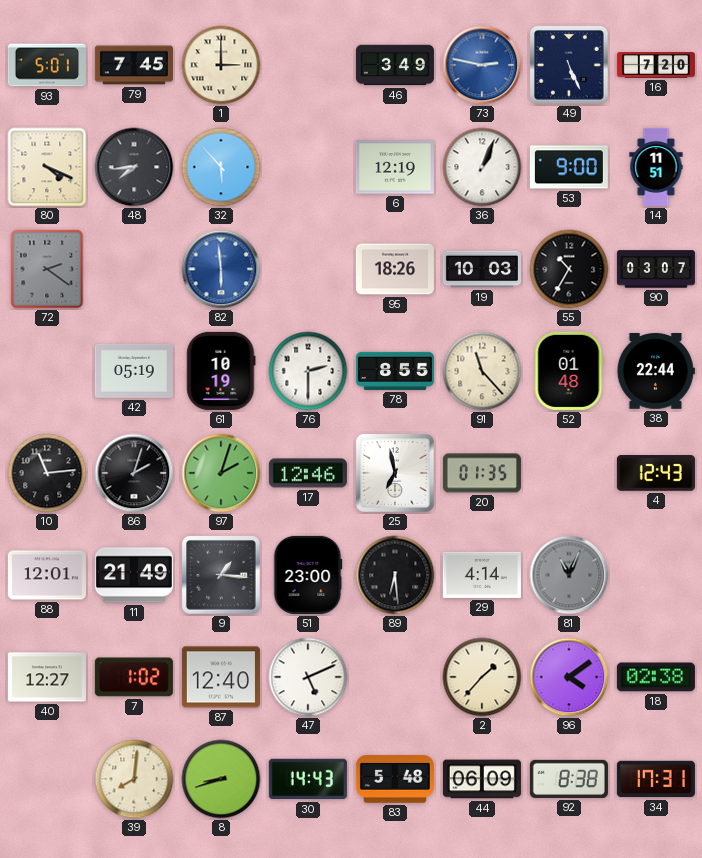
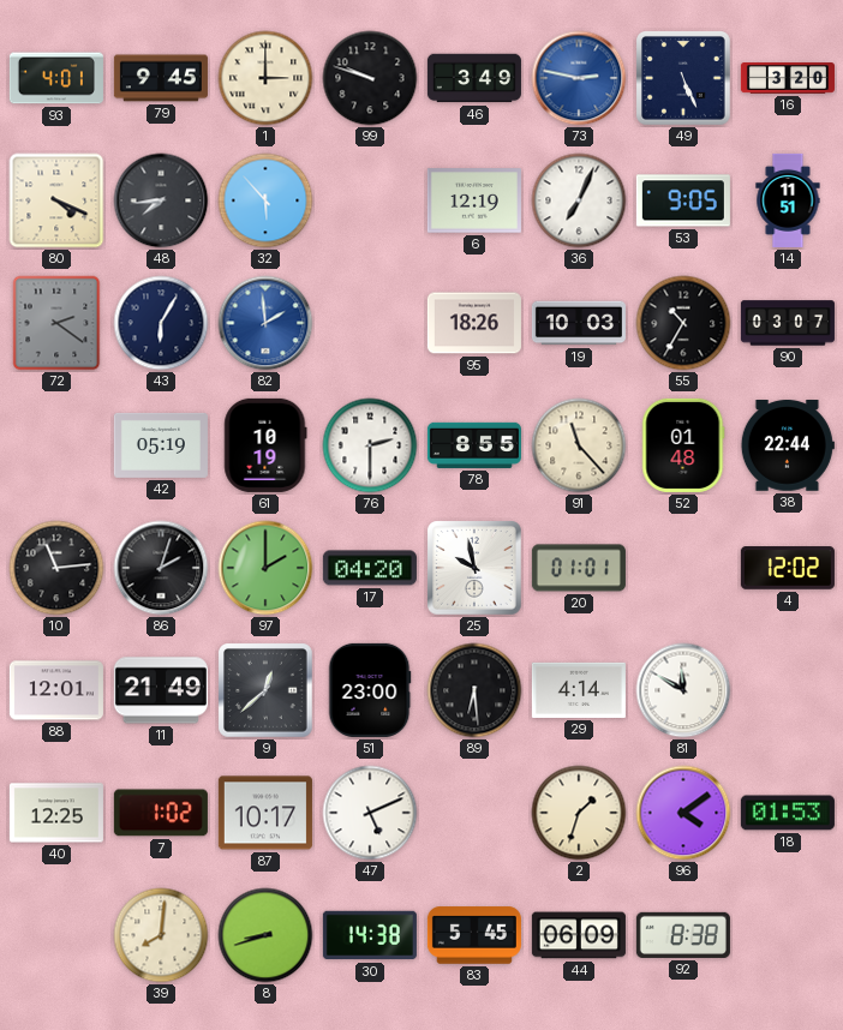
93: 5:01 -> 4:01 (56, 78)
79: 7:45 -> 9:45 (161, 78)
99: none -> 9:48 (370, 78)
16: 7:20 -> 3:20 (788, 79)
36: 1:04 -> 7:04 (579, 200)
53: 9:00 -> 9:05 (683, 200)
43: none -> 6:05 (161, 323)
82: 5:59 -> 1:59 (265, 323)
97: 2:03 -> 2:00 (265, 568)
17: 12:46 -> 04:20 (370, 568)
25: 6:58 -> 9:58 (476, 569)
20: 01:35 -> 01:01 (579, 568)
4: 12:43 -> 12:02 (788, 568)
9: 1:16 -> 12:38 (267, 691)
81: 11:04 -> 11:50 (683, 690)
81 dial: grey -> white (683, 690)
40: 12:27 -> 12:25 (56, 813)
87: 12:40 -> 10:17 (265, 813)
2: 1:37 -> 1:33 (579, 813)
18: 02:38 -> 01:53 (788, 813)
30: 14:43 -> 14:38 (370, 935)
83: 5:48 -> 5:45 (474, 935)
34: 17:31 -> none (656, 779)
